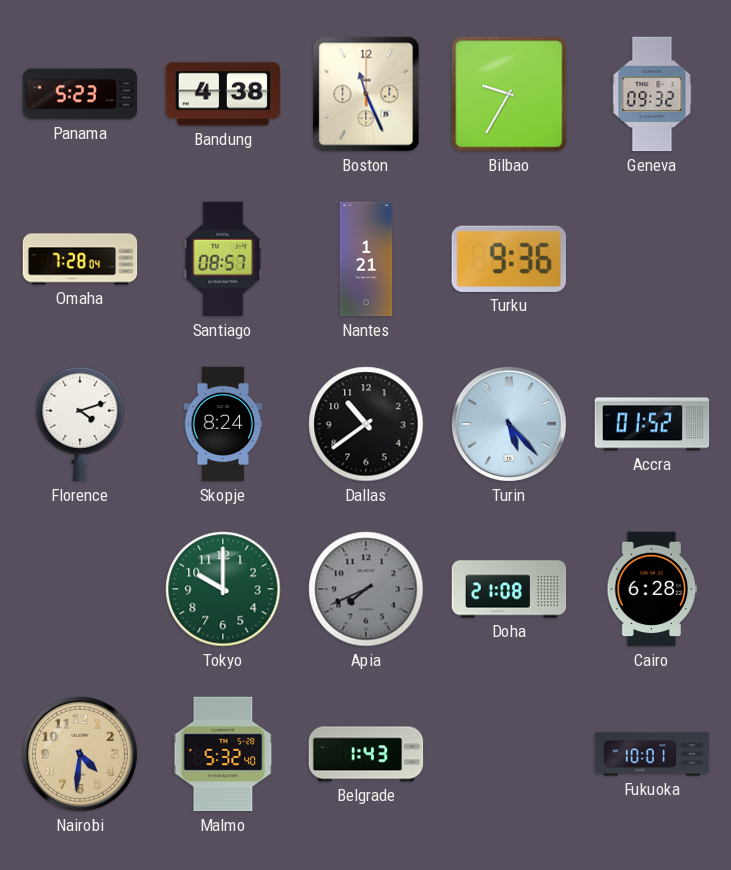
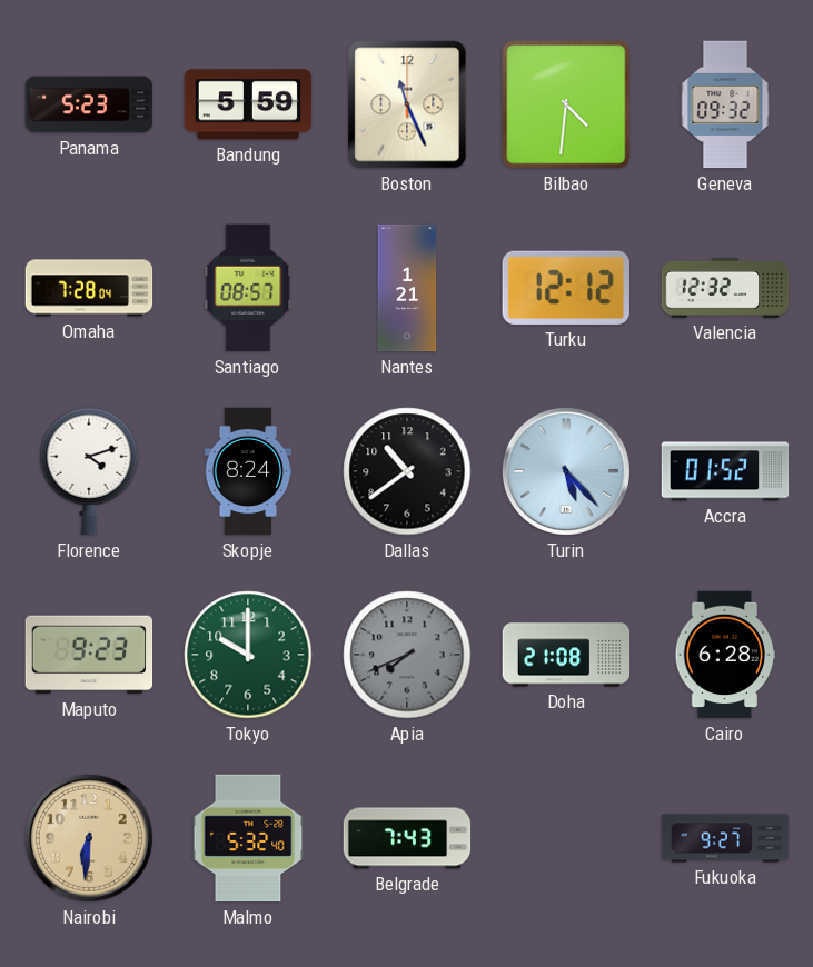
Bandung: 4:38 -> 5:59 (248, 104)
Bilbao: 9:35 -> 4:31 (566, 104)
Turku: 9:36 -> 12:12 (566, 288)
Valencia: none -> 12:32 (725, 288)
Maputo: none -> 9:23 (89, 655)
Nairobi: 4:31 -> 6:31 (89, 838)
Belgrade: 1:43 -> 7:43 (407, 838)
Fukuoka: 10:01 -> 9:27 (725, 838)
